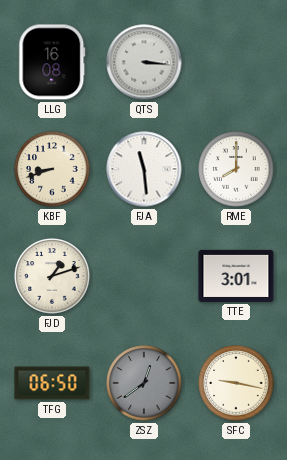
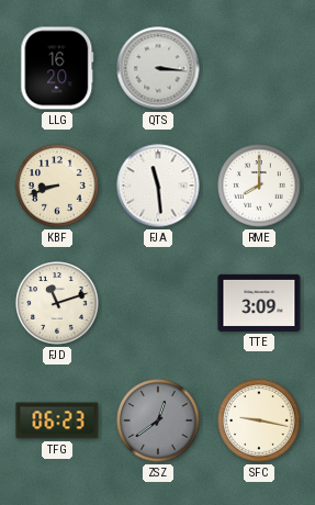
LLG: 16:08 -> 16:20 (57, 68)
FJD: 1:12 -> 11:12 (57, 303)
TTE: 3:01 -> 3:09 (259, 303)
TFG: 06:50 -> 06:23 (57, 420)
